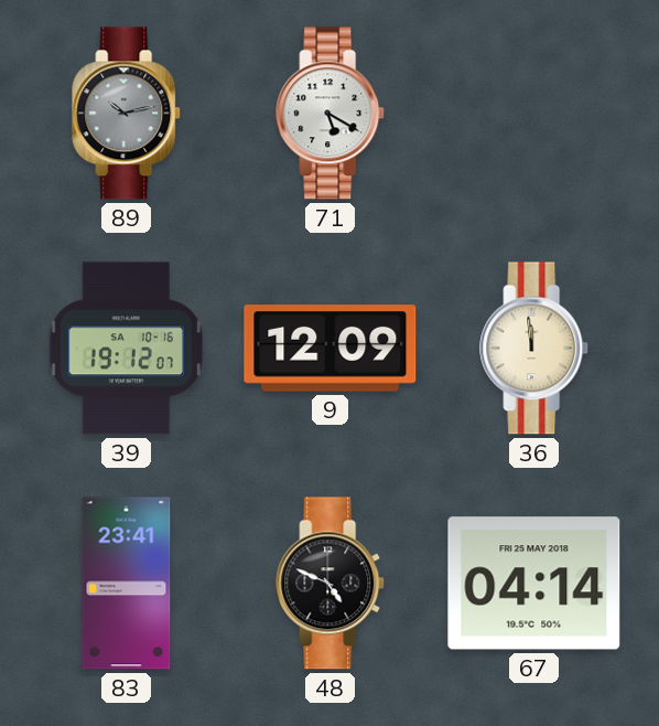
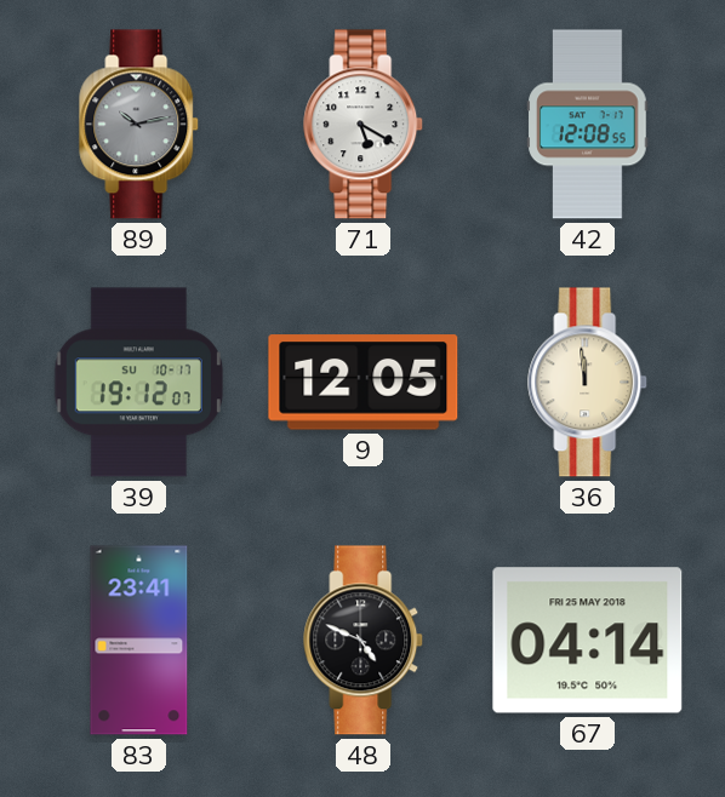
42: none -> 12:08 (588, 125)
39 date: SA 10-16 -> SU 10-17 (138, 383)
9: 12:09 -> 12:05 (364, 383)
